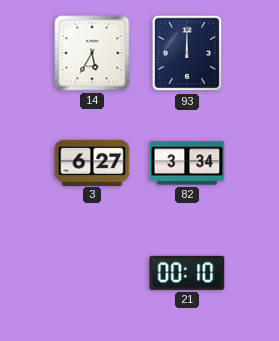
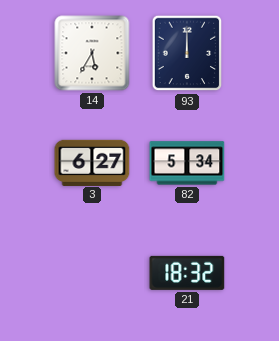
82: 3:34 -> 5:34 (187, 163)
21: 00:10 -> 18:32 (187, 273)
